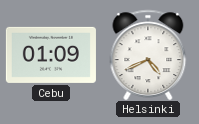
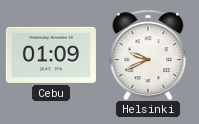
Helsinki: 4:41 -> 9:41 (148, 55)
